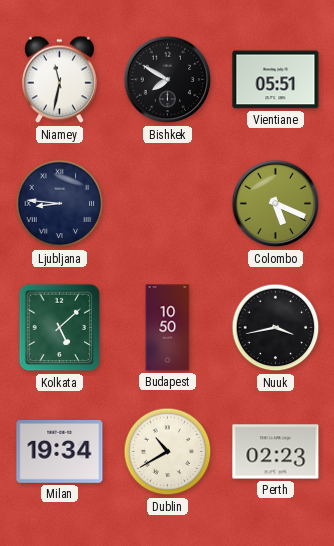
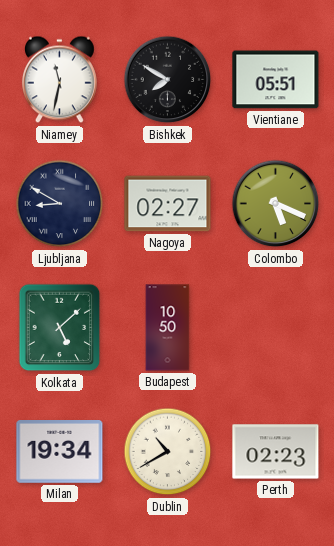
Ljubljana: 8:46 -> 8:50 (60, 204)
Nagoya: none -> 02:27 (168, 204)
Nuuk: 3:43 -> none (276, 328)
